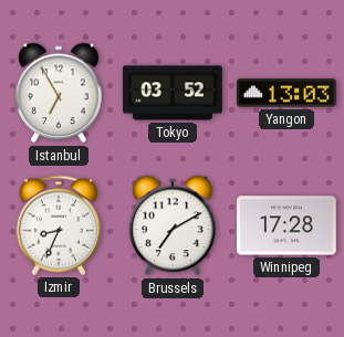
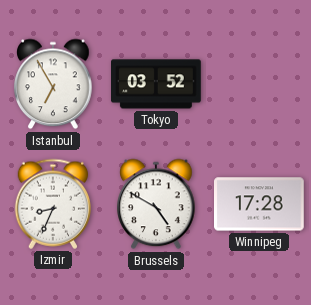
Yangon: 13:03 -> none (286, 93)
Brussels: 7:10 -> 4:50 (156, 204)
